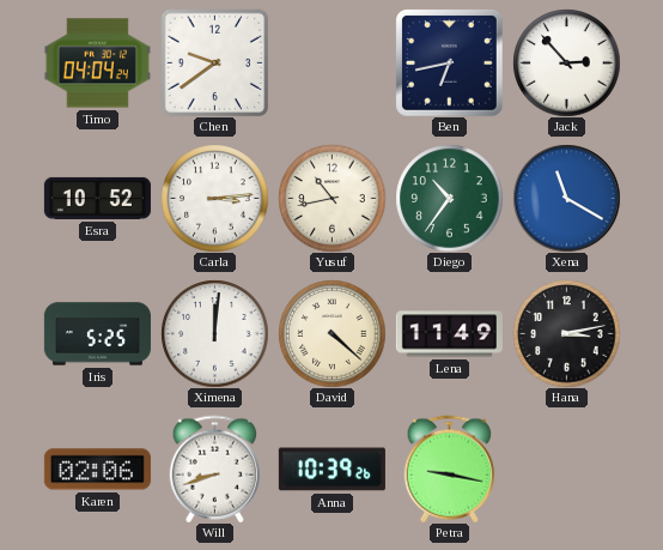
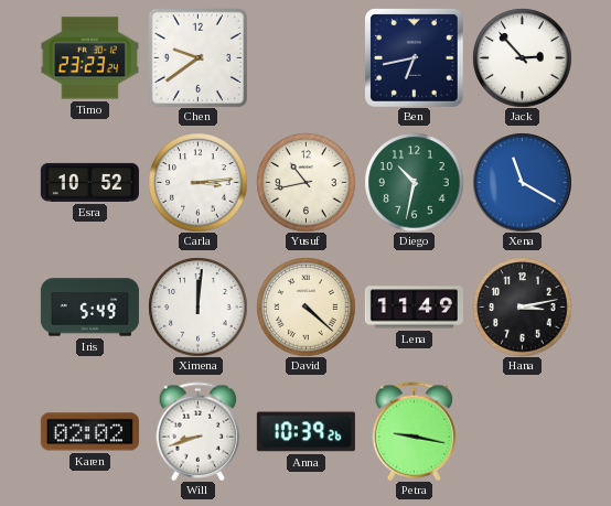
Timo: 04:04 -> 23:23 (89, 58)
Diego: 10:36 -> 10:32 (414, 182)
Iris: 5:25 -> 5:49 (89, 308)
Karen: 02:06 -> 02:02 (89, 432)
